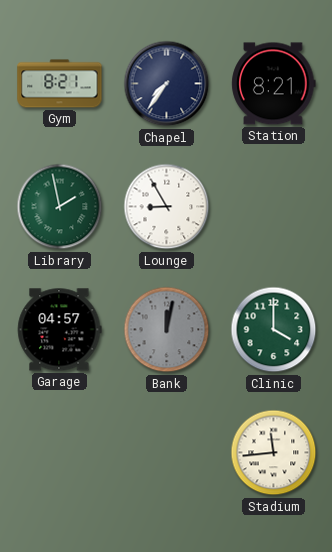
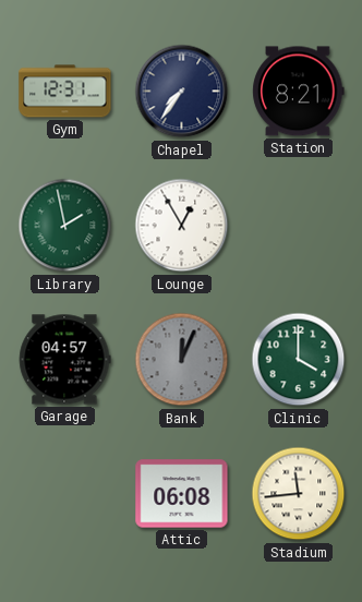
Gym: 8:21 -> 12:31 (65, 92)
Lounge: 8:55 -> 12:55 (182, 226)
Bank: 12:02 -> 12:04 (182, 360)
Attic: none -> 06:08 (182, 494)
